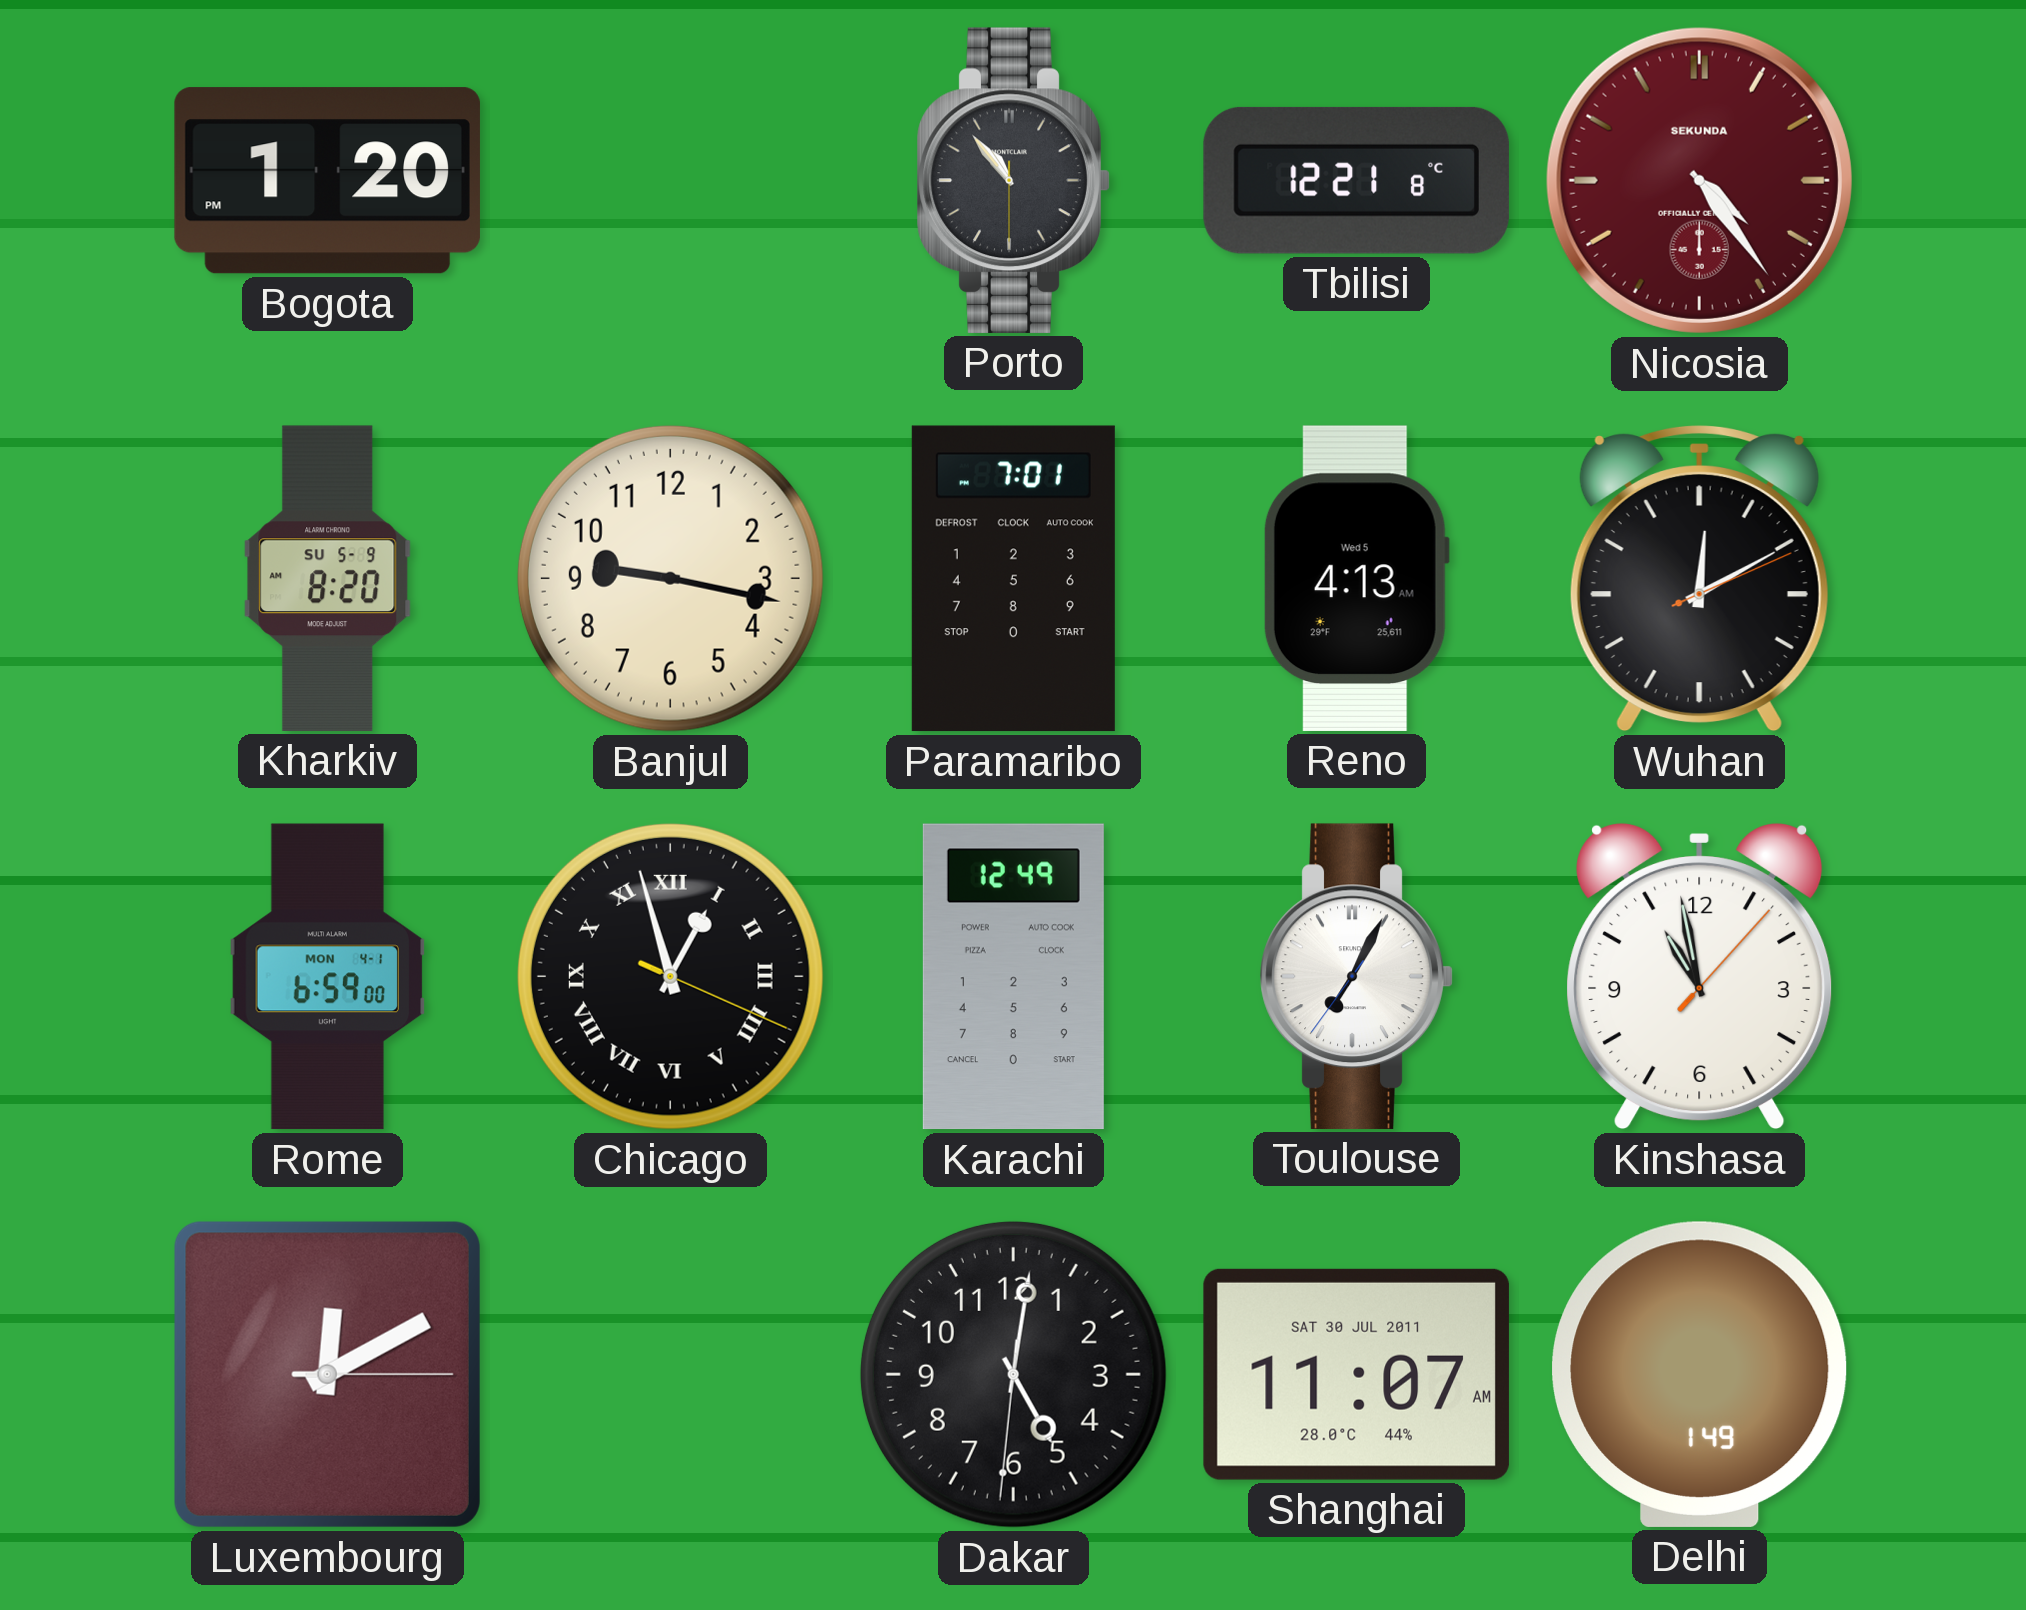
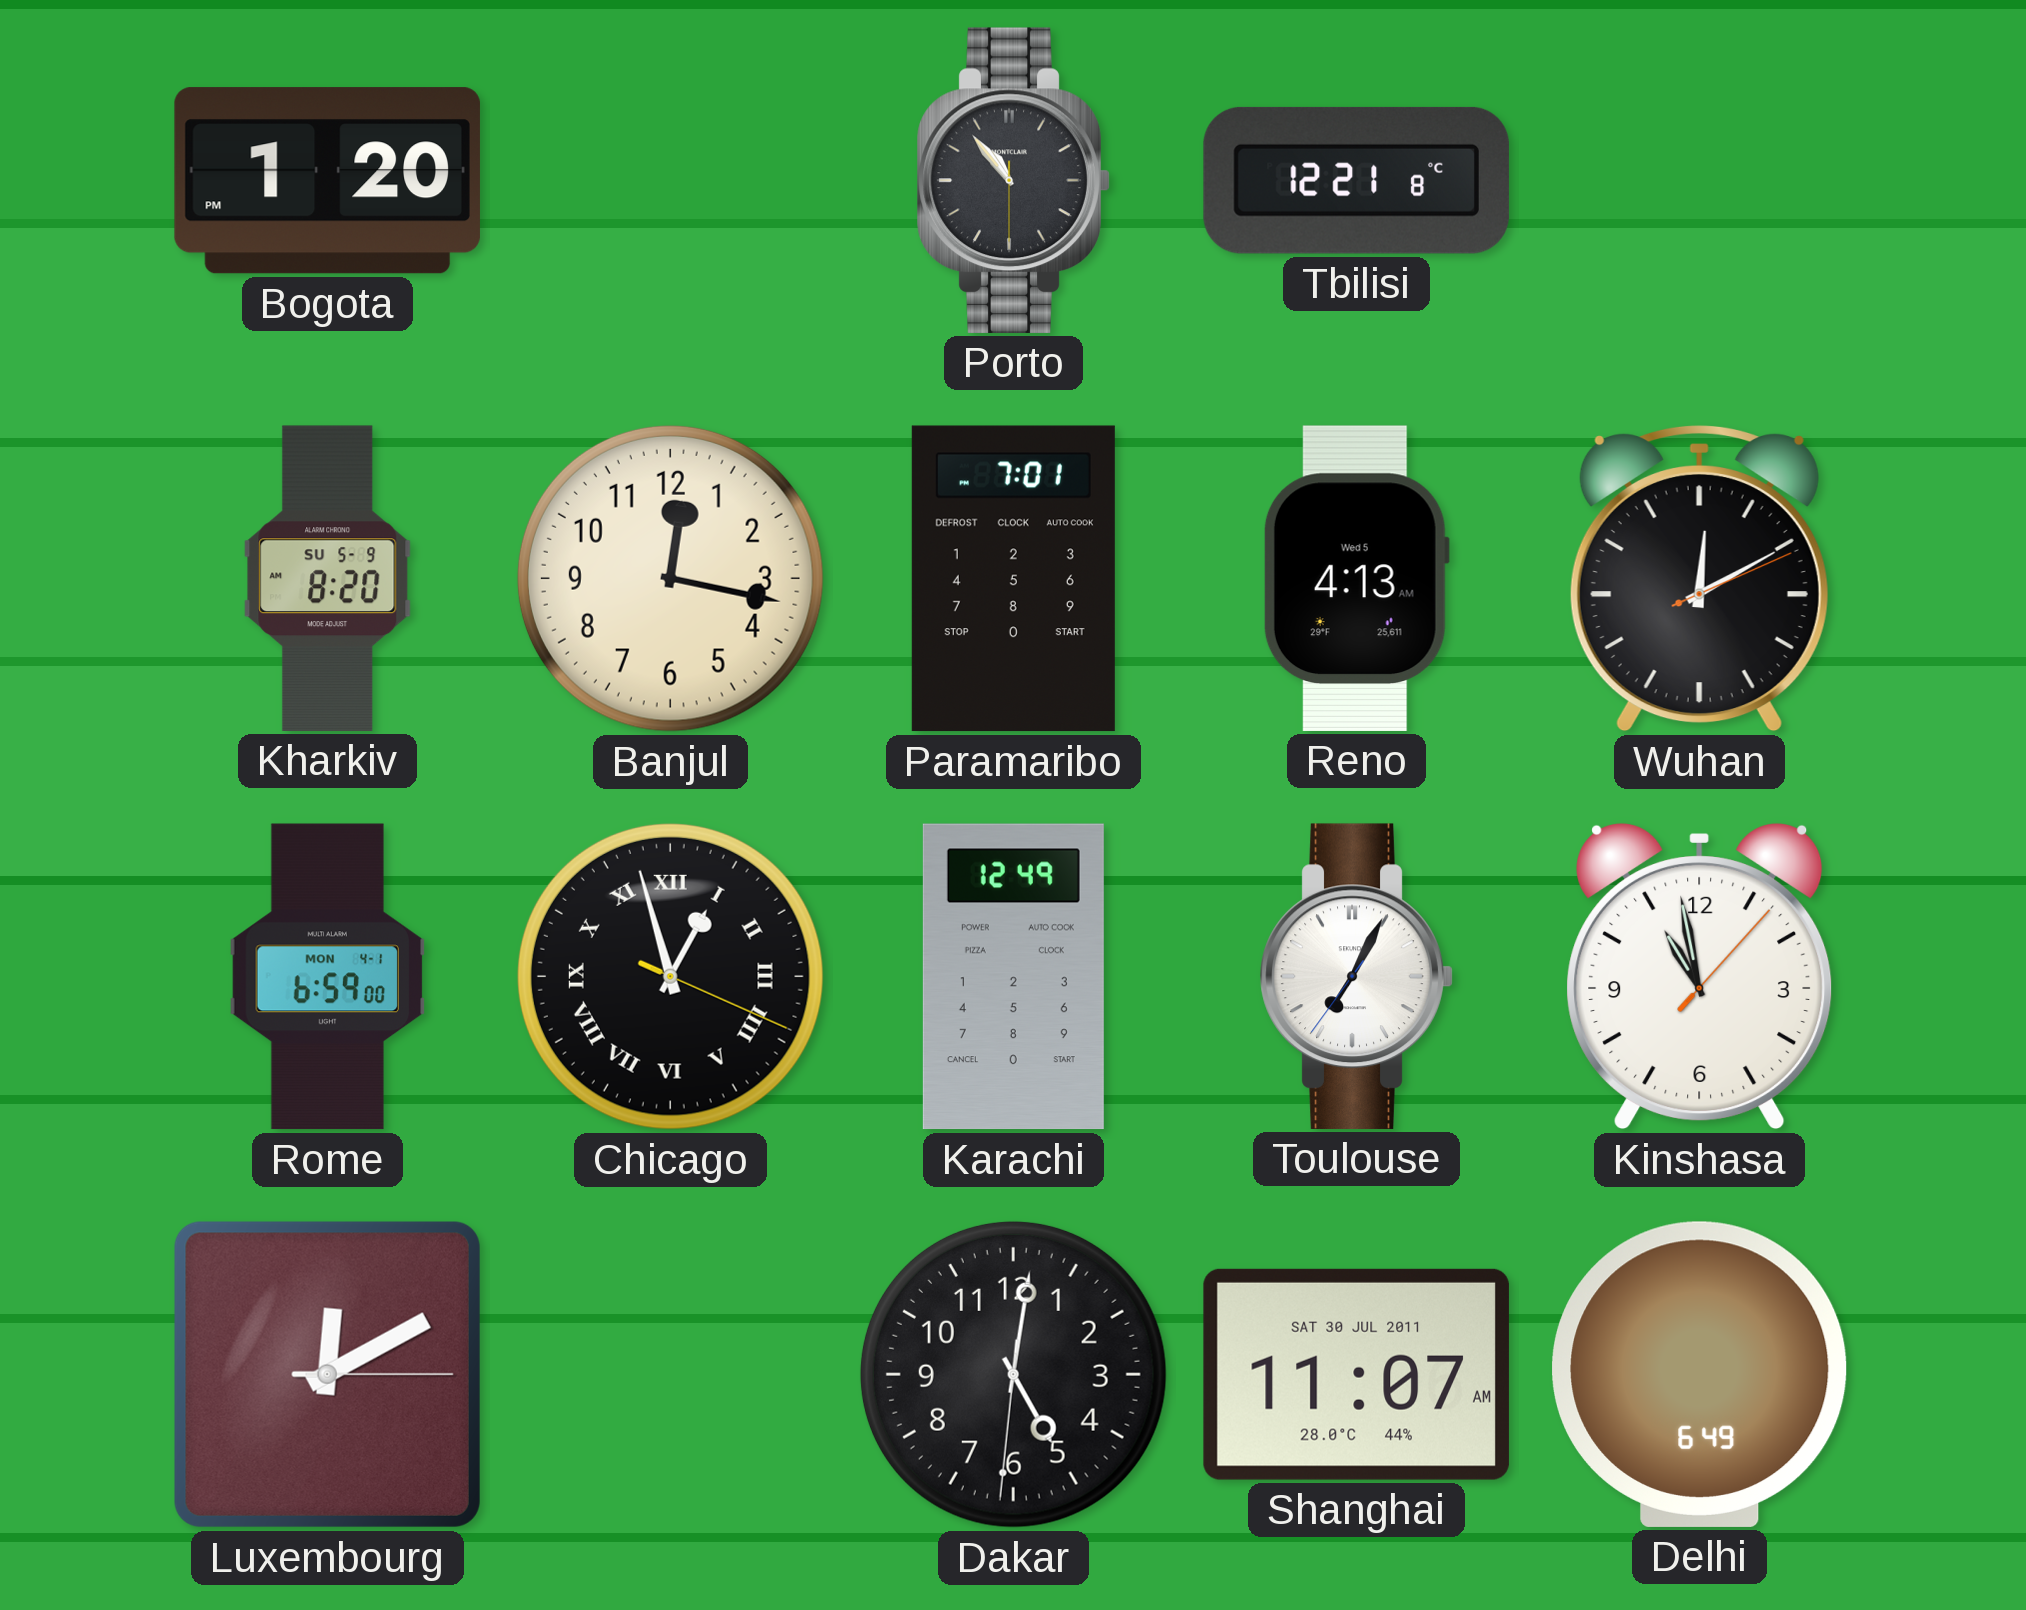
Nicosia: 4:24 -> none (1699, 180)
Banjul: 9:17 -> 12:17 (670, 578)
Delhi: 1:49 -> 6:49 (1700, 1374)
